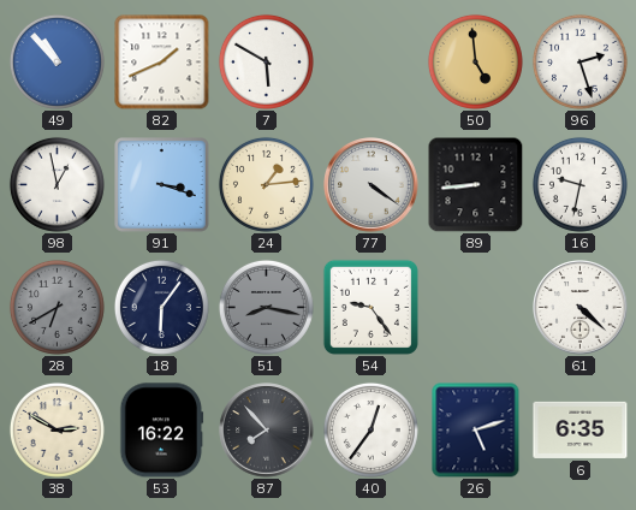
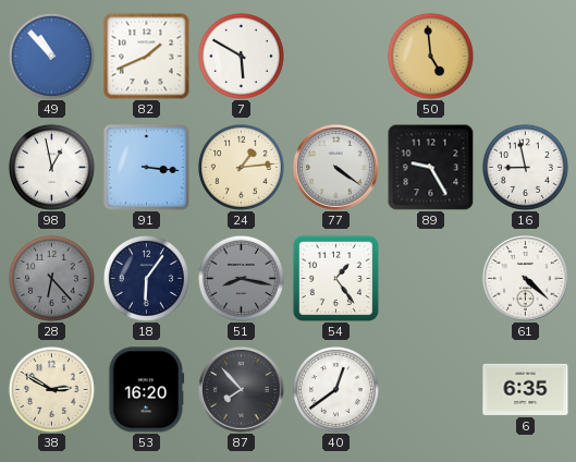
96: 2:27 -> none (579, 61)
91: 3:18 -> 3:16 (147, 168)
89: 8:44 -> 9:25 (430, 167)
16: 9:32 -> 8:58 (525, 167)
28: 6:40 -> 6:23 (51, 278)
54: 9:24 -> 1:24 (335, 278)
53: 16:22 -> 16:20 (147, 390)
40: 12:36 -> 12:39 (335, 389)
26: 5:12 -> none (476, 431)
